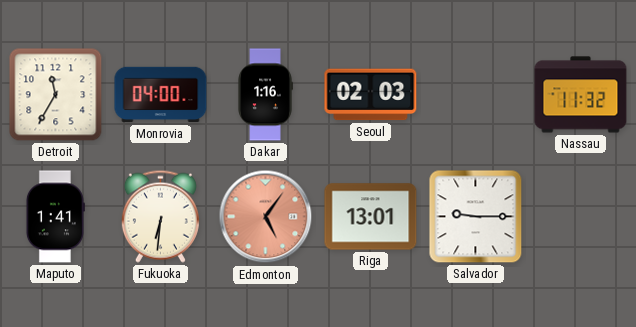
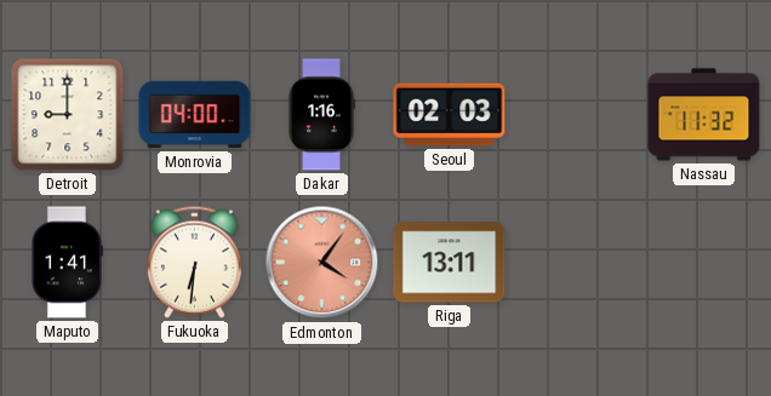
Detroit: 11:35 -> 9:00 (68, 115)
Edmonton: 5:06 -> 4:06 (322, 263)
Riga: 13:01 -> 13:11 (450, 263)
Salvador: 9:15 -> none (476, 217)
